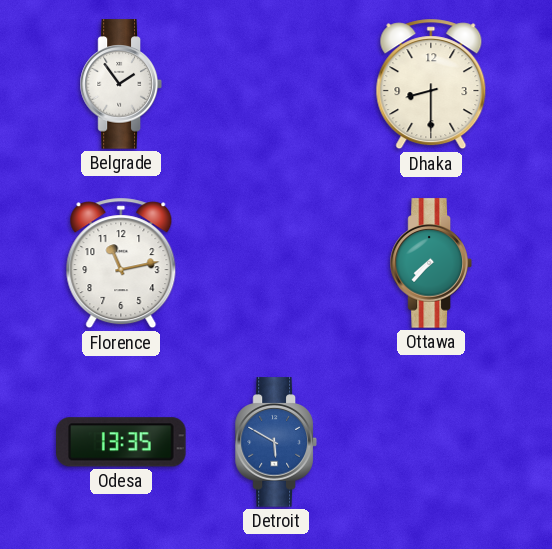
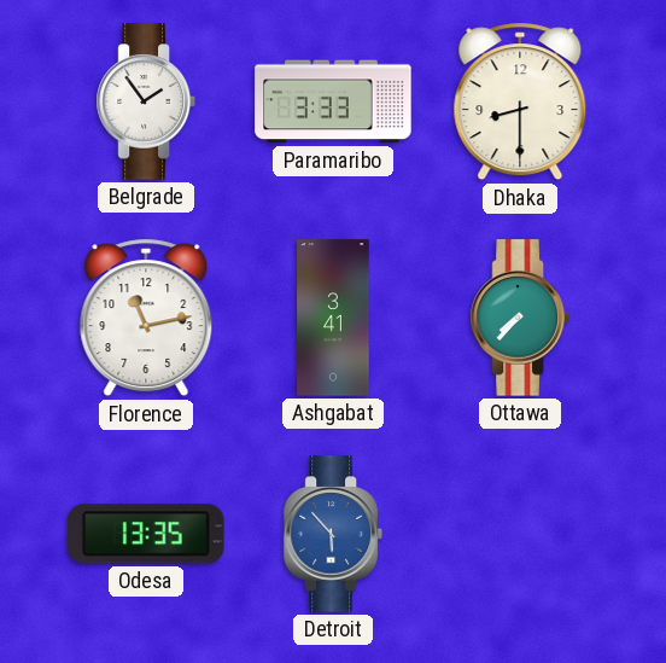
Paramaribo: none -> 3:33 (333, 101)
Ashgabat: none -> 3:41 (333, 318)
Detroit: 5:50 -> 5:53 (333, 534)
